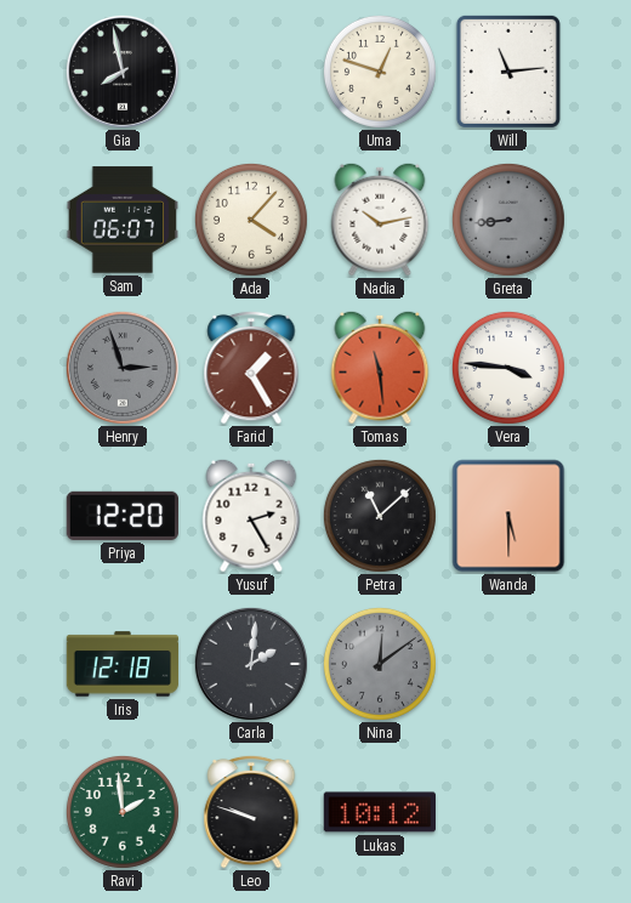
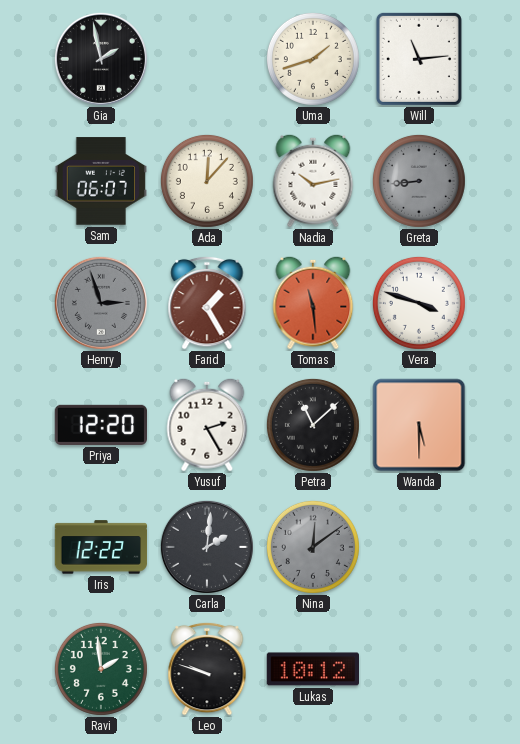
Gia: 7:58 -> 1:58 (101, 59)
Uma: 12:48 -> 1:42 (313, 59)
Ada: 4:07 -> 12:07 (207, 181)
Vera: 3:46 -> 3:48 (419, 303)
Iris: 12:18 -> 12:22 (101, 547)
